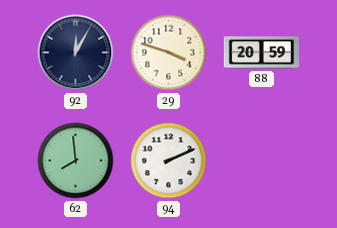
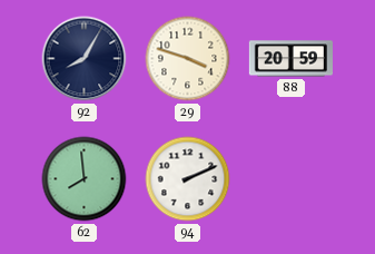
92: 12:05 -> 8:05 (85, 59)
